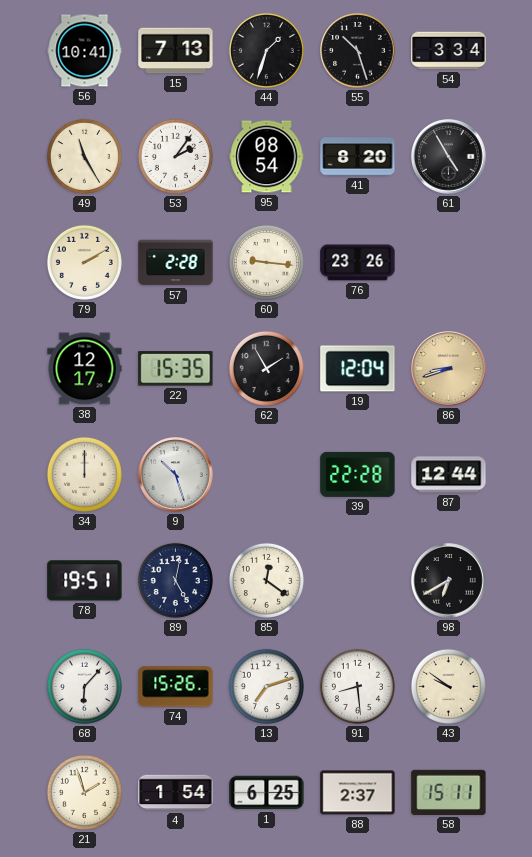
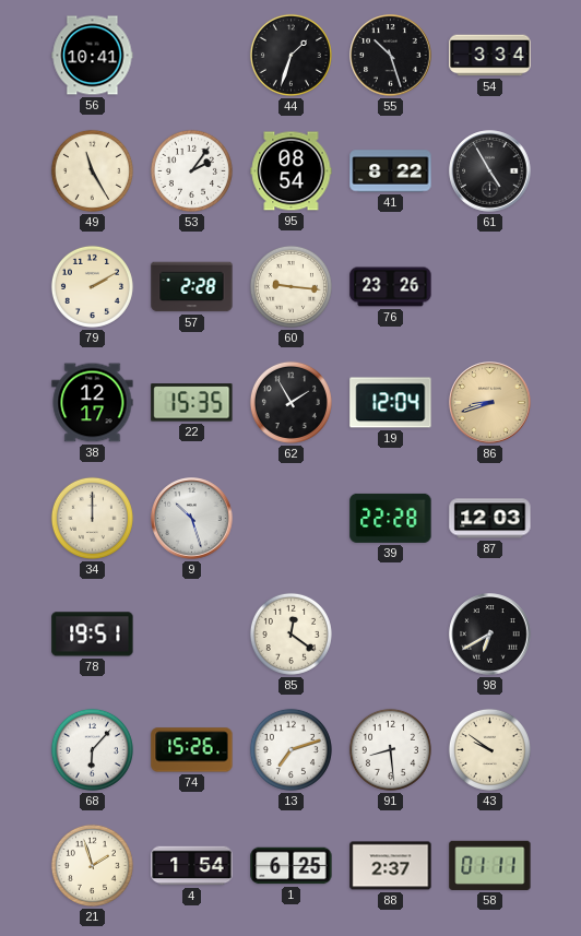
15: 7:13 -> none (176, 51)
41: 8:20 -> 8:22 (391, 171)
87: 12:44 -> 12:03 (490, 519)
89: 5:02 -> none (175, 580)
58: 15:11 -> 01:11 (490, 865)
